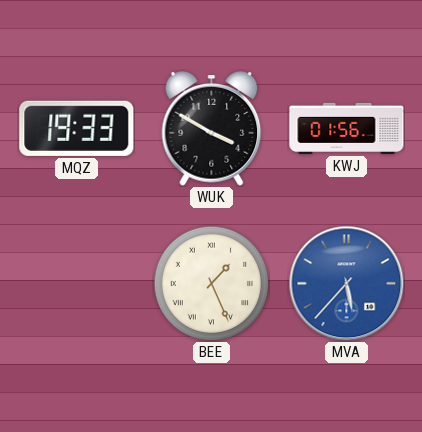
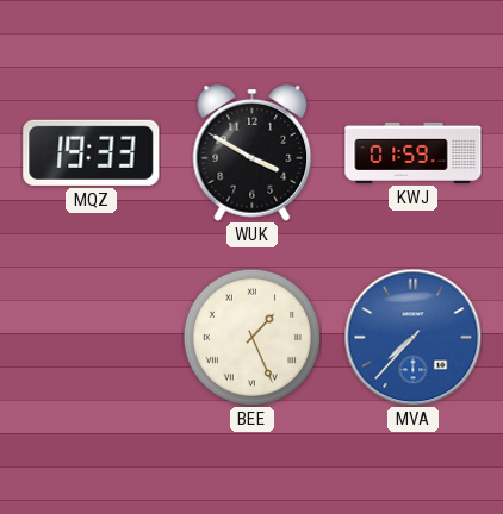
KWJ: 01:56 -> 01:59 (414, 152)
MVA: 5:37 -> 7:37 (412, 337)
